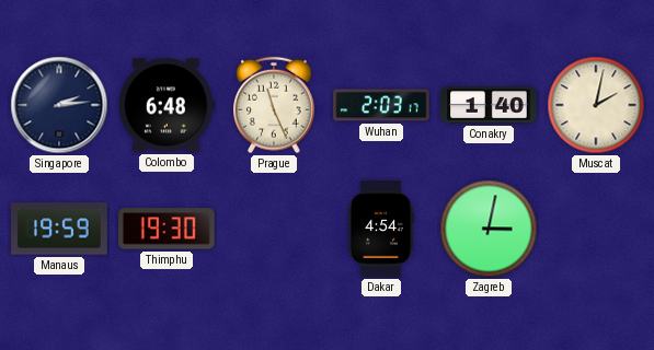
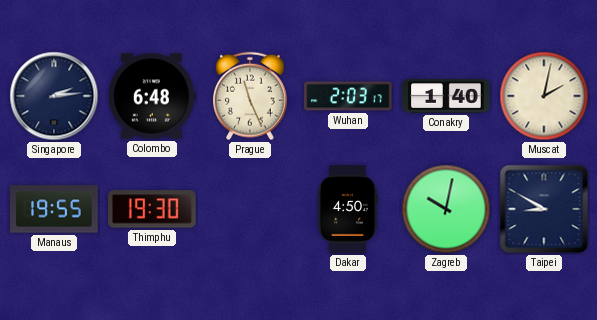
Manaus: 19:59 -> 19:55 (54, 209)
Dakar: 4:54 -> 4:50 (348, 209)
Zagreb: 3:02 -> 10:02 (446, 209)
Taipei: none -> 8:50 (544, 209)
